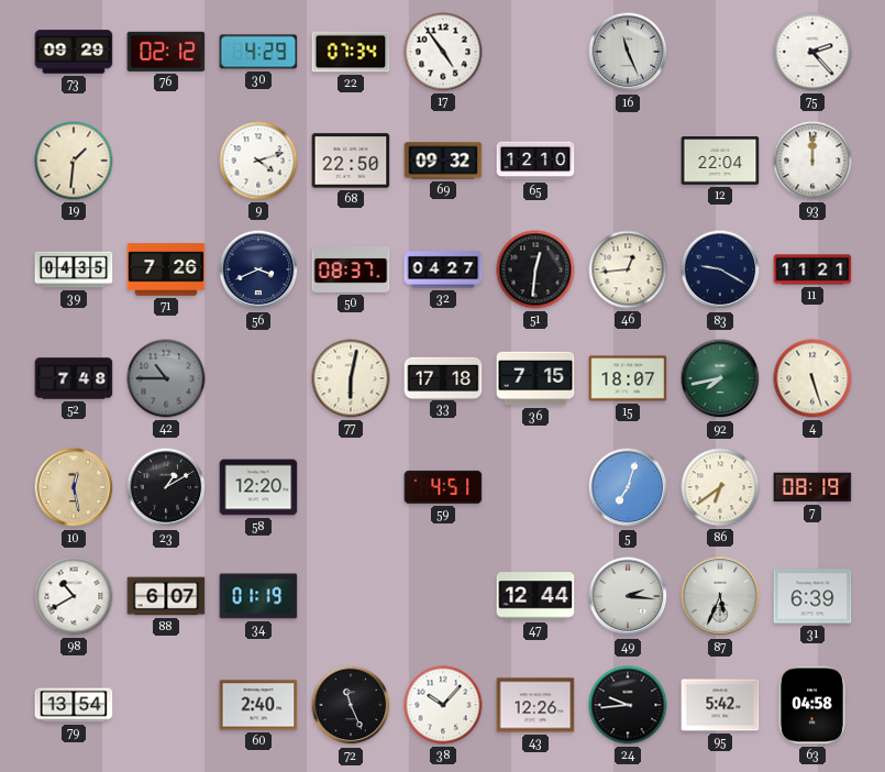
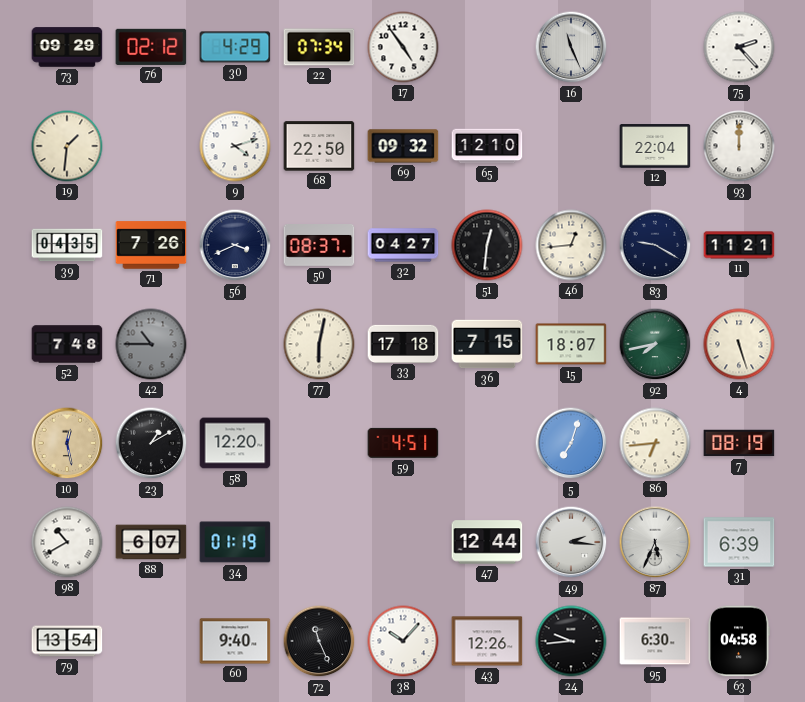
86: 6:39 -> 6:44 (655, 443)
60: 2:40 -> 9:40 (235, 641)
95: 5:42 -> 6:30 (655, 641)
